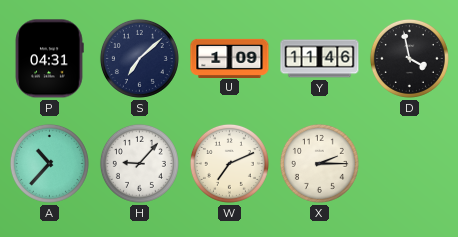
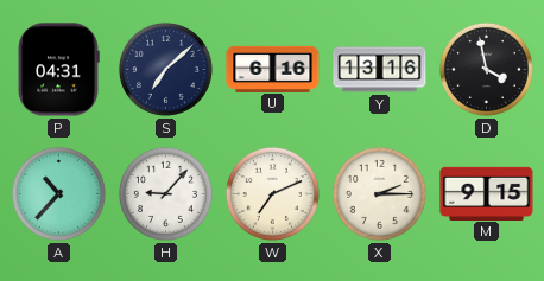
U: 1:09 -> 6:16 (273, 69)
Y: 11:46 -> 13:16 (380, 70)
M: none -> 9:15 (487, 193)
